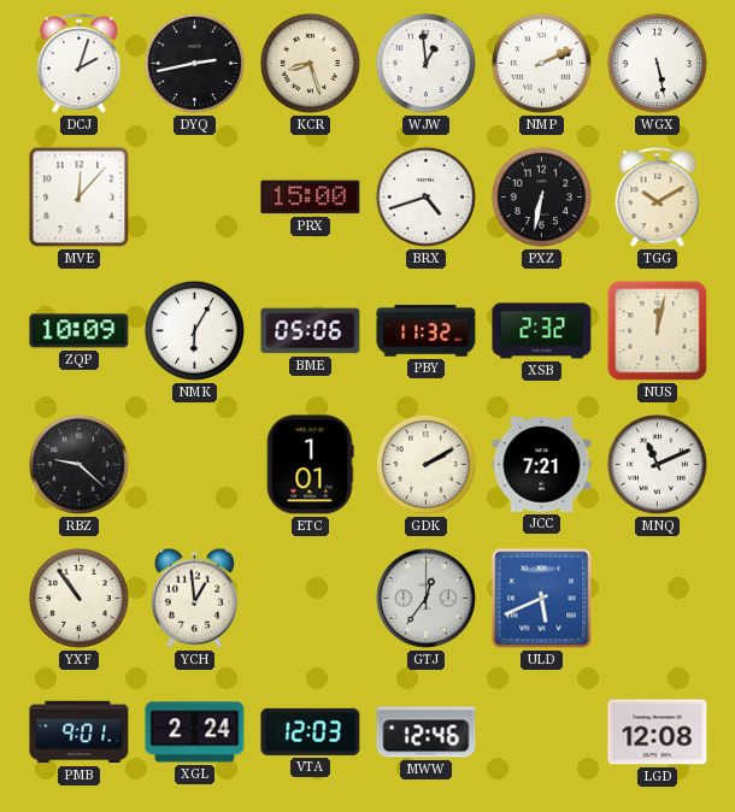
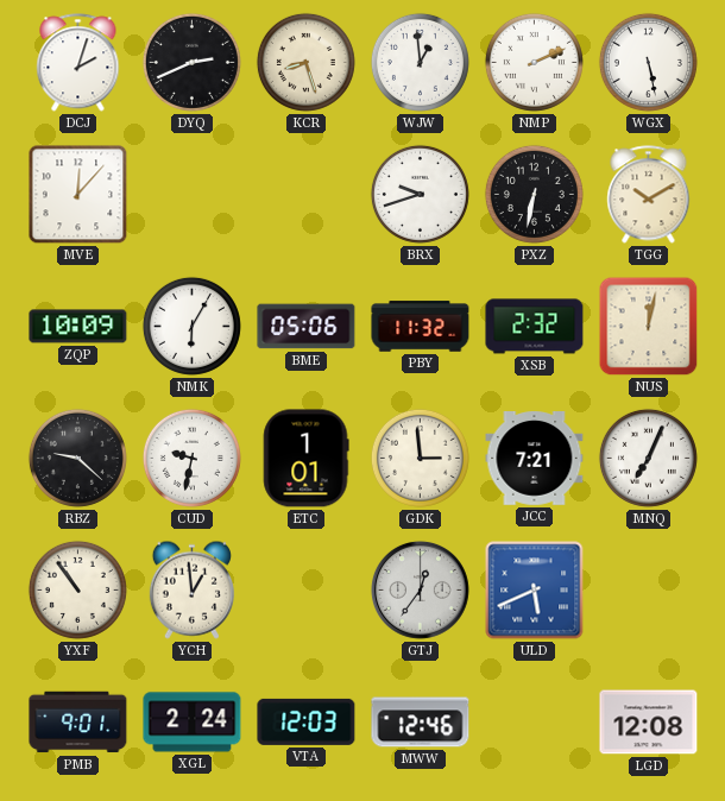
DYQ: 2:43 -> 2:41 (191, 62)
PRX: 15:00 -> none (311, 198)
BRX: 4:42 -> 9:42 (420, 194)
CUD: none -> 9:32 (191, 458)
GDK: 2:10 -> 2:59 (420, 458)
MNQ: 11:11 -> 7:04 (648, 458)
